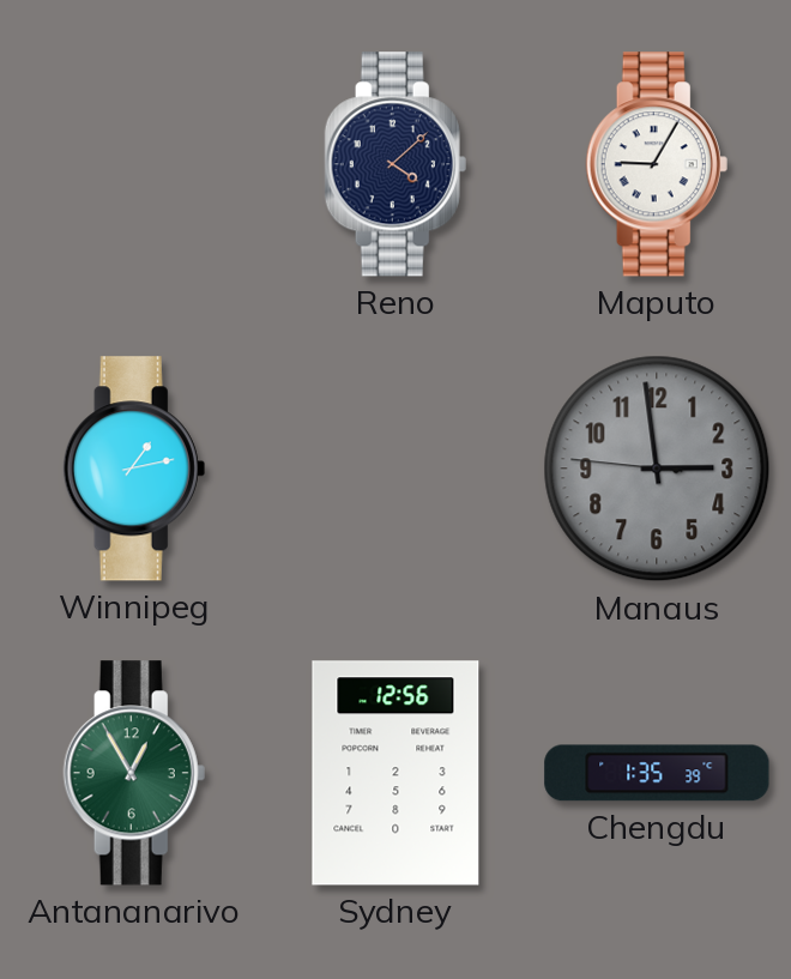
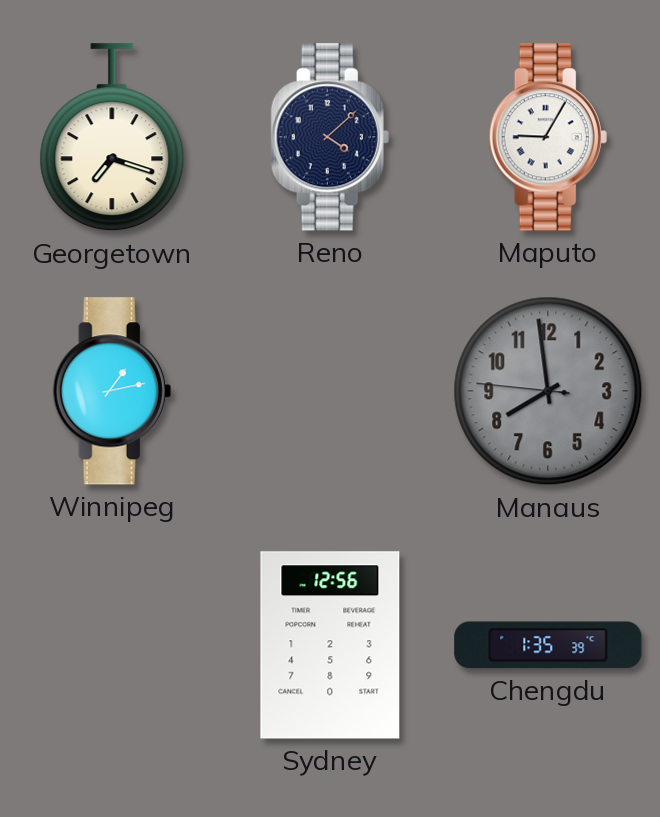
Georgetown: none -> 7:18 (112, 138)
Manaus: 2:58 -> 7:58 (548, 391)
Antananarivo: 12:55 -> none (134, 773)
